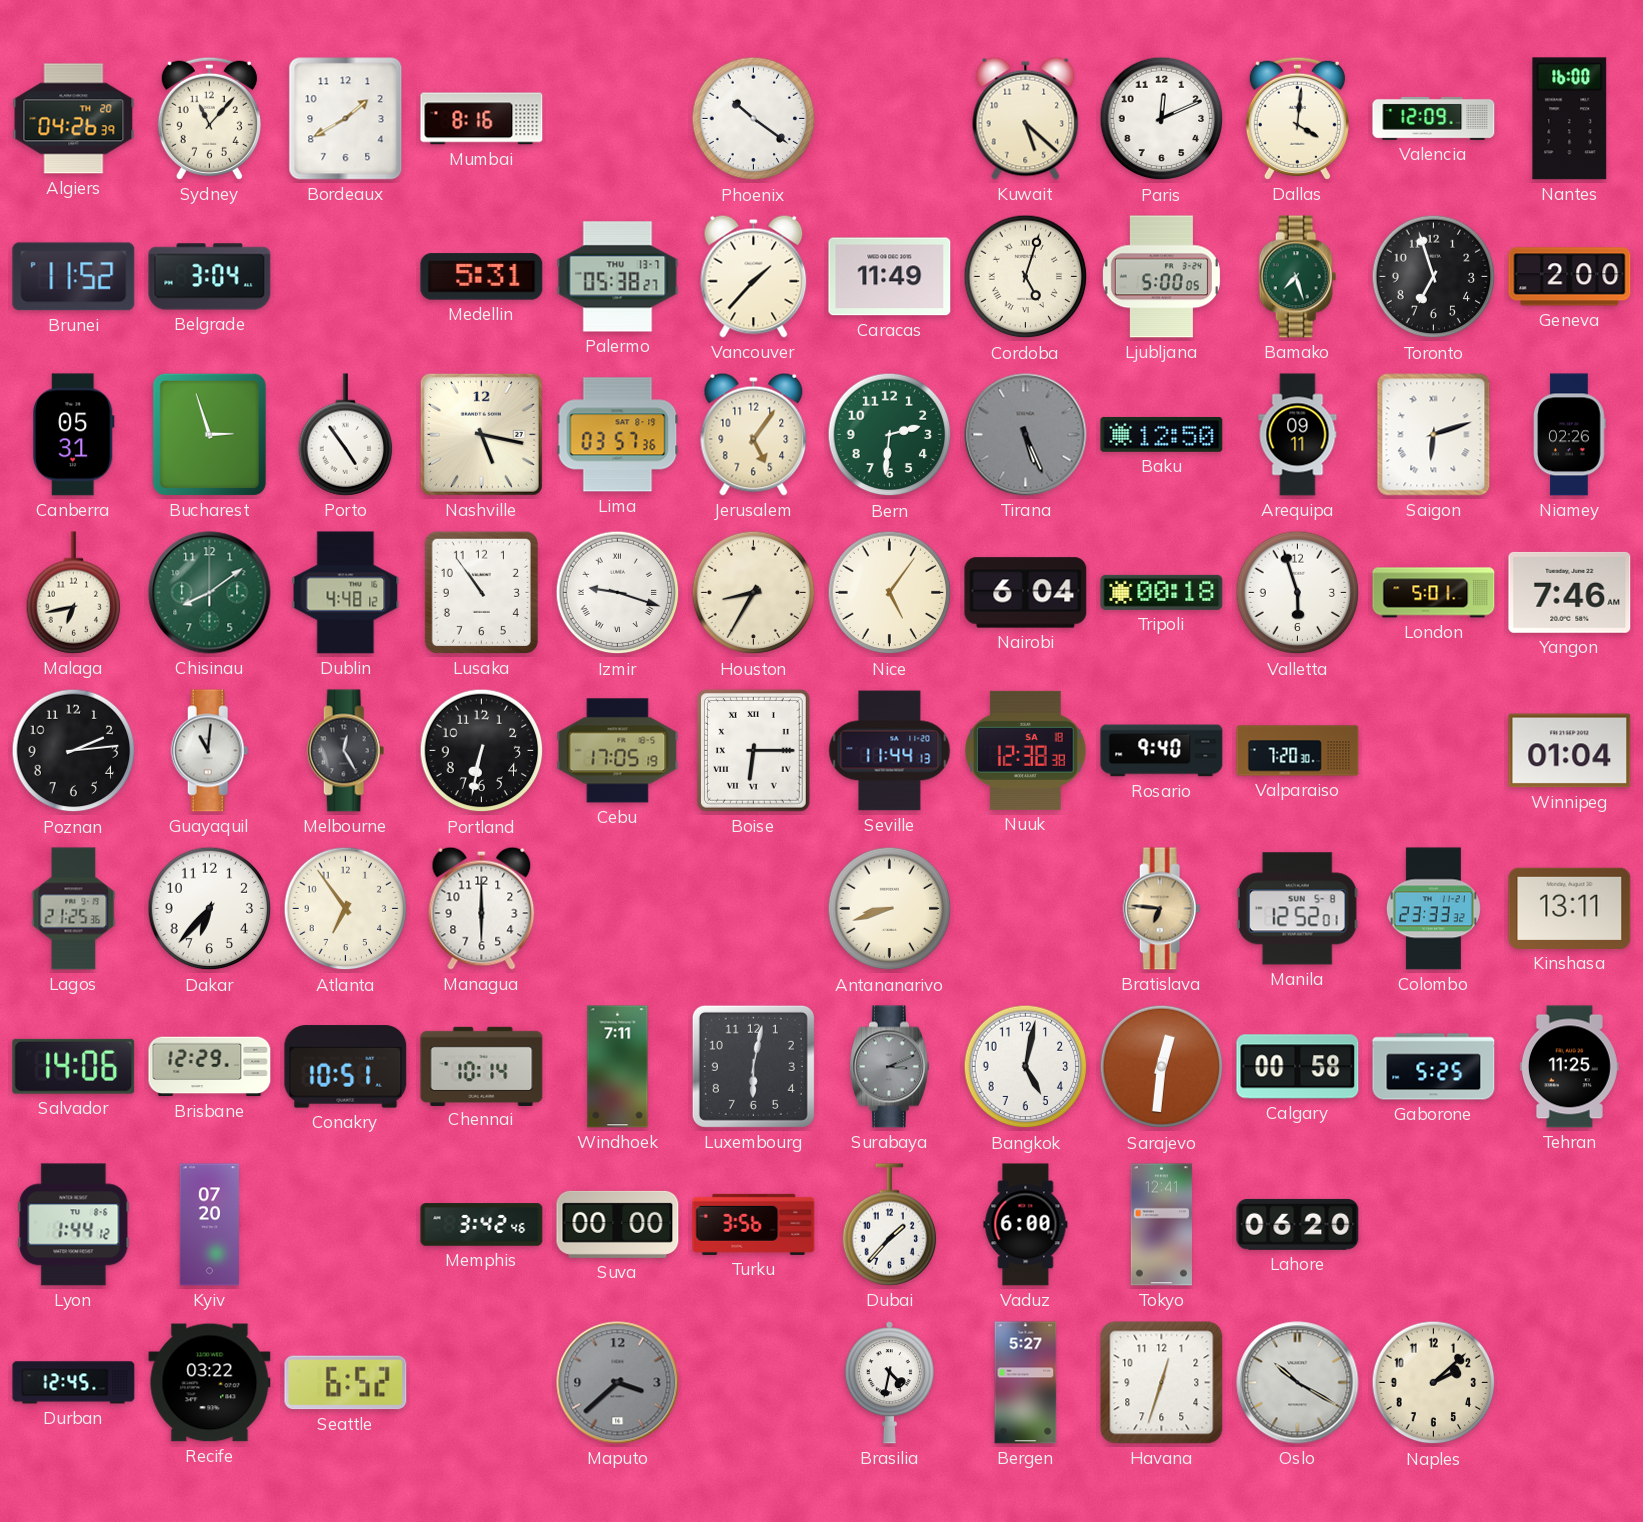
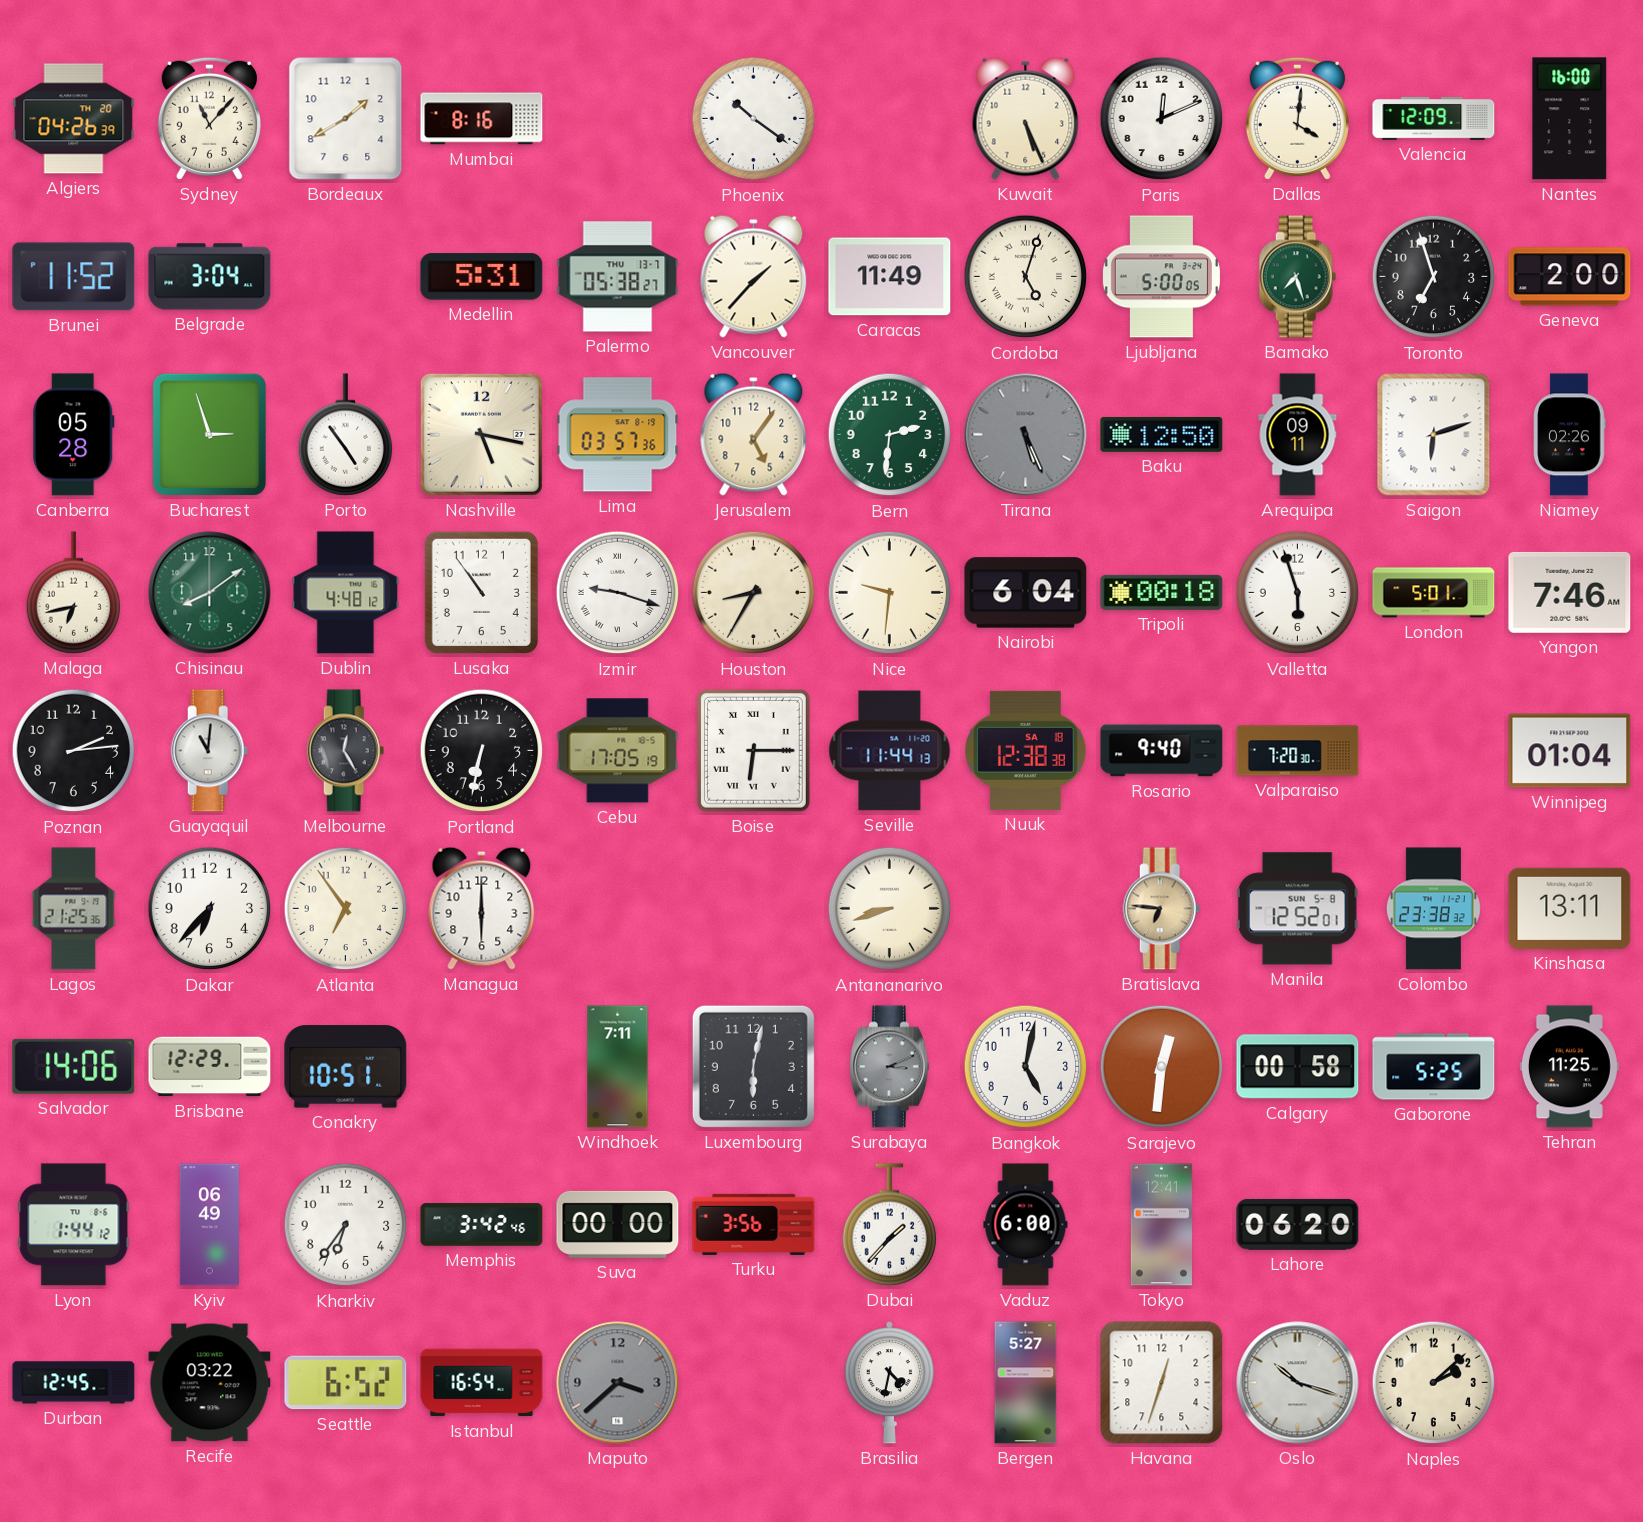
Kuwait: 5:22 -> 5:26 (1026, 118)
Canberra: 05:31 -> 05:28 (74, 435)
Nice: 5:06 -> 9:31 (890, 593)
Colombo: 23:33 -> 23:38 (1433, 909)
Chennai: 10:14 -> none (482, 1066)
Kyiv: 07:20 -> 06:49 (209, 1225)
Kharkiv: none -> 6:36 (346, 1225)
Istanbul: none -> 16:54 (482, 1383)
Oslo: 10:20 -> 10:18 (1298, 1383)
